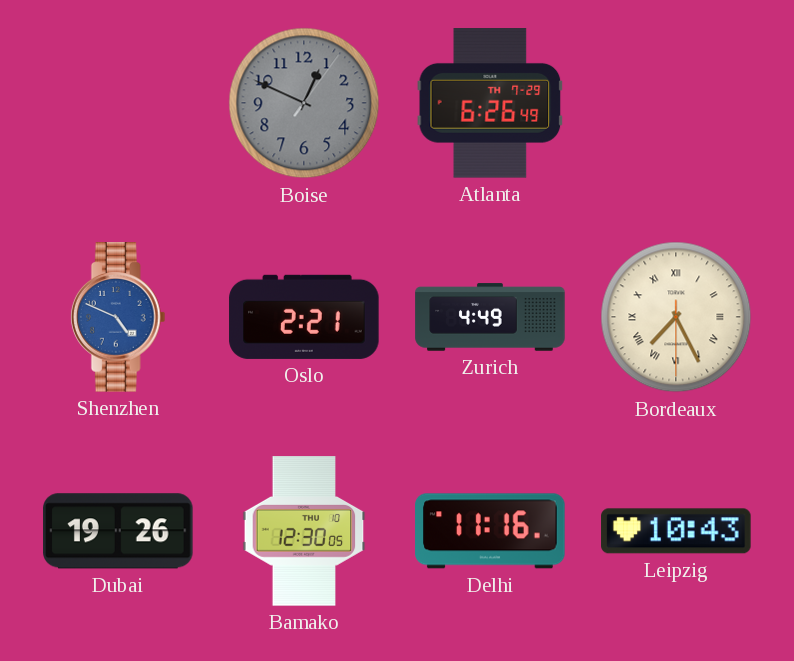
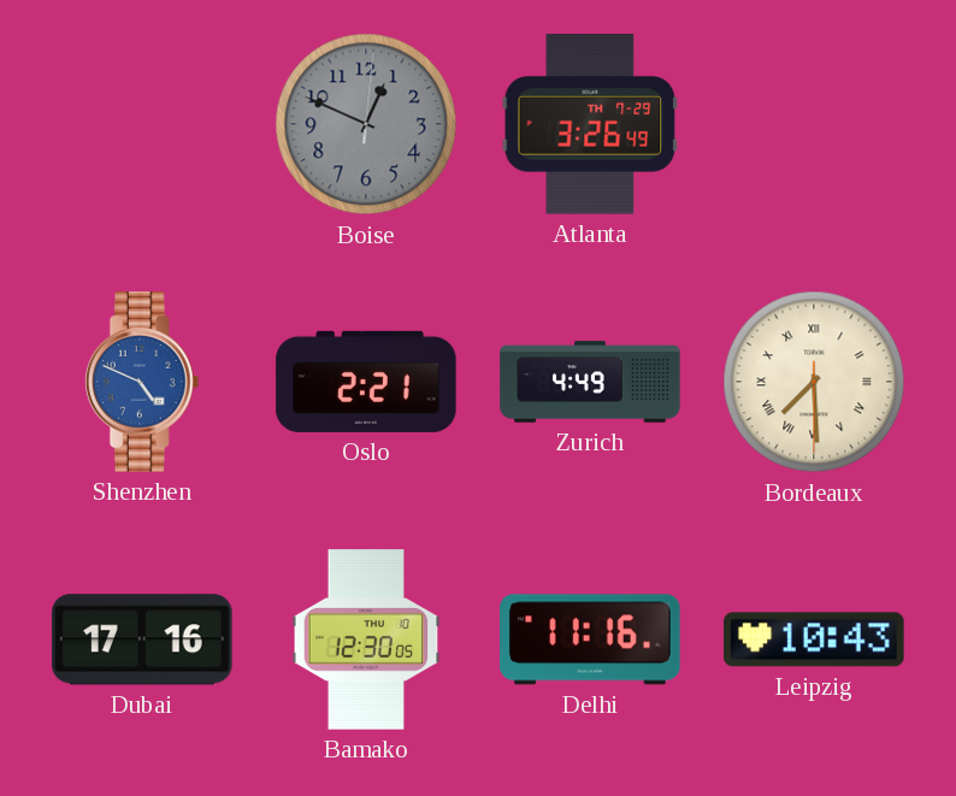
Boise: 12:49:06 -> 12:49:01 (366, 124)
Atlanta: 6:26 -> 3:26 (590, 124)
Bordeaux: 7:25 -> 7:29 (814, 382)
Dubai: 19:26 -> 17:16 (142, 639)
